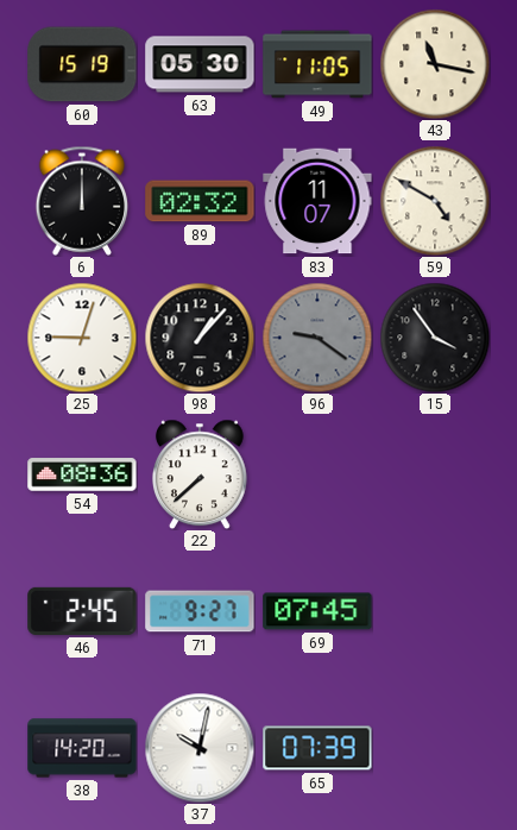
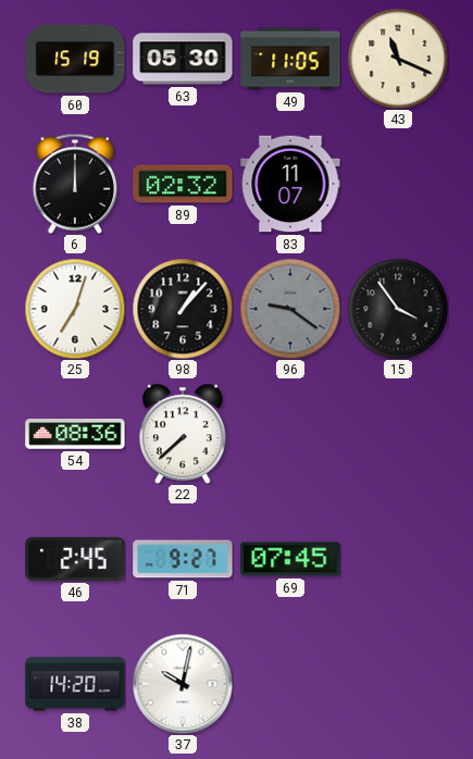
43: 11:17 -> 11:19 (398, 59)
59: 4:50 -> none (435, 201)
25: 9:03 -> 7:03 (75, 309)
65: 07:39 -> none (317, 748)
